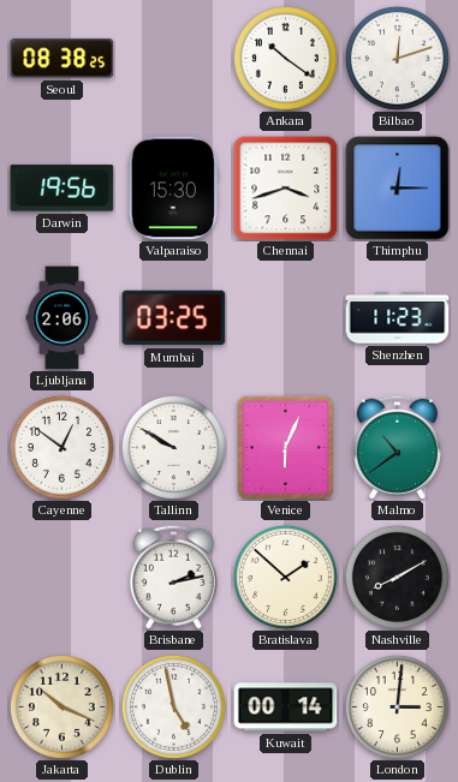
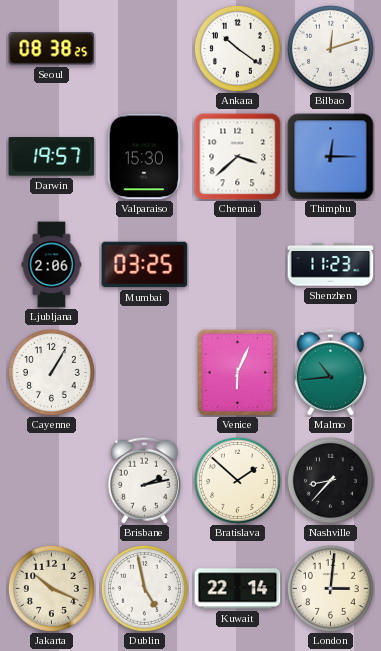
Darwin: 19:56 -> 19:57 (52, 157)
Chennai: 3:42 -> 3:38 (238, 157)
Cayenne: 12:51 -> 1:05 (51, 372)
Tallinn: 9:50 -> none (173, 447)
Malmo: 10:39 -> 10:44 (330, 372)
Nashville: 8:10 -> 8:37 (330, 480)
Kuwait: 00:14 -> 22:14 (238, 589)
